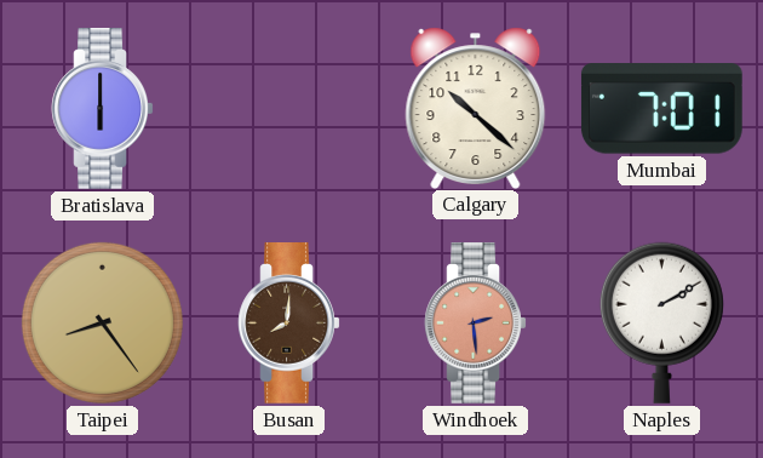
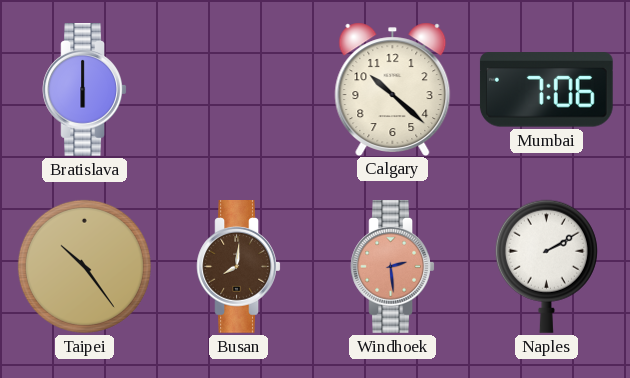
Mumbai: 7:01 -> 7:06 (546, 90)
Taipei: 8:24 -> 10:24 (84, 266)
